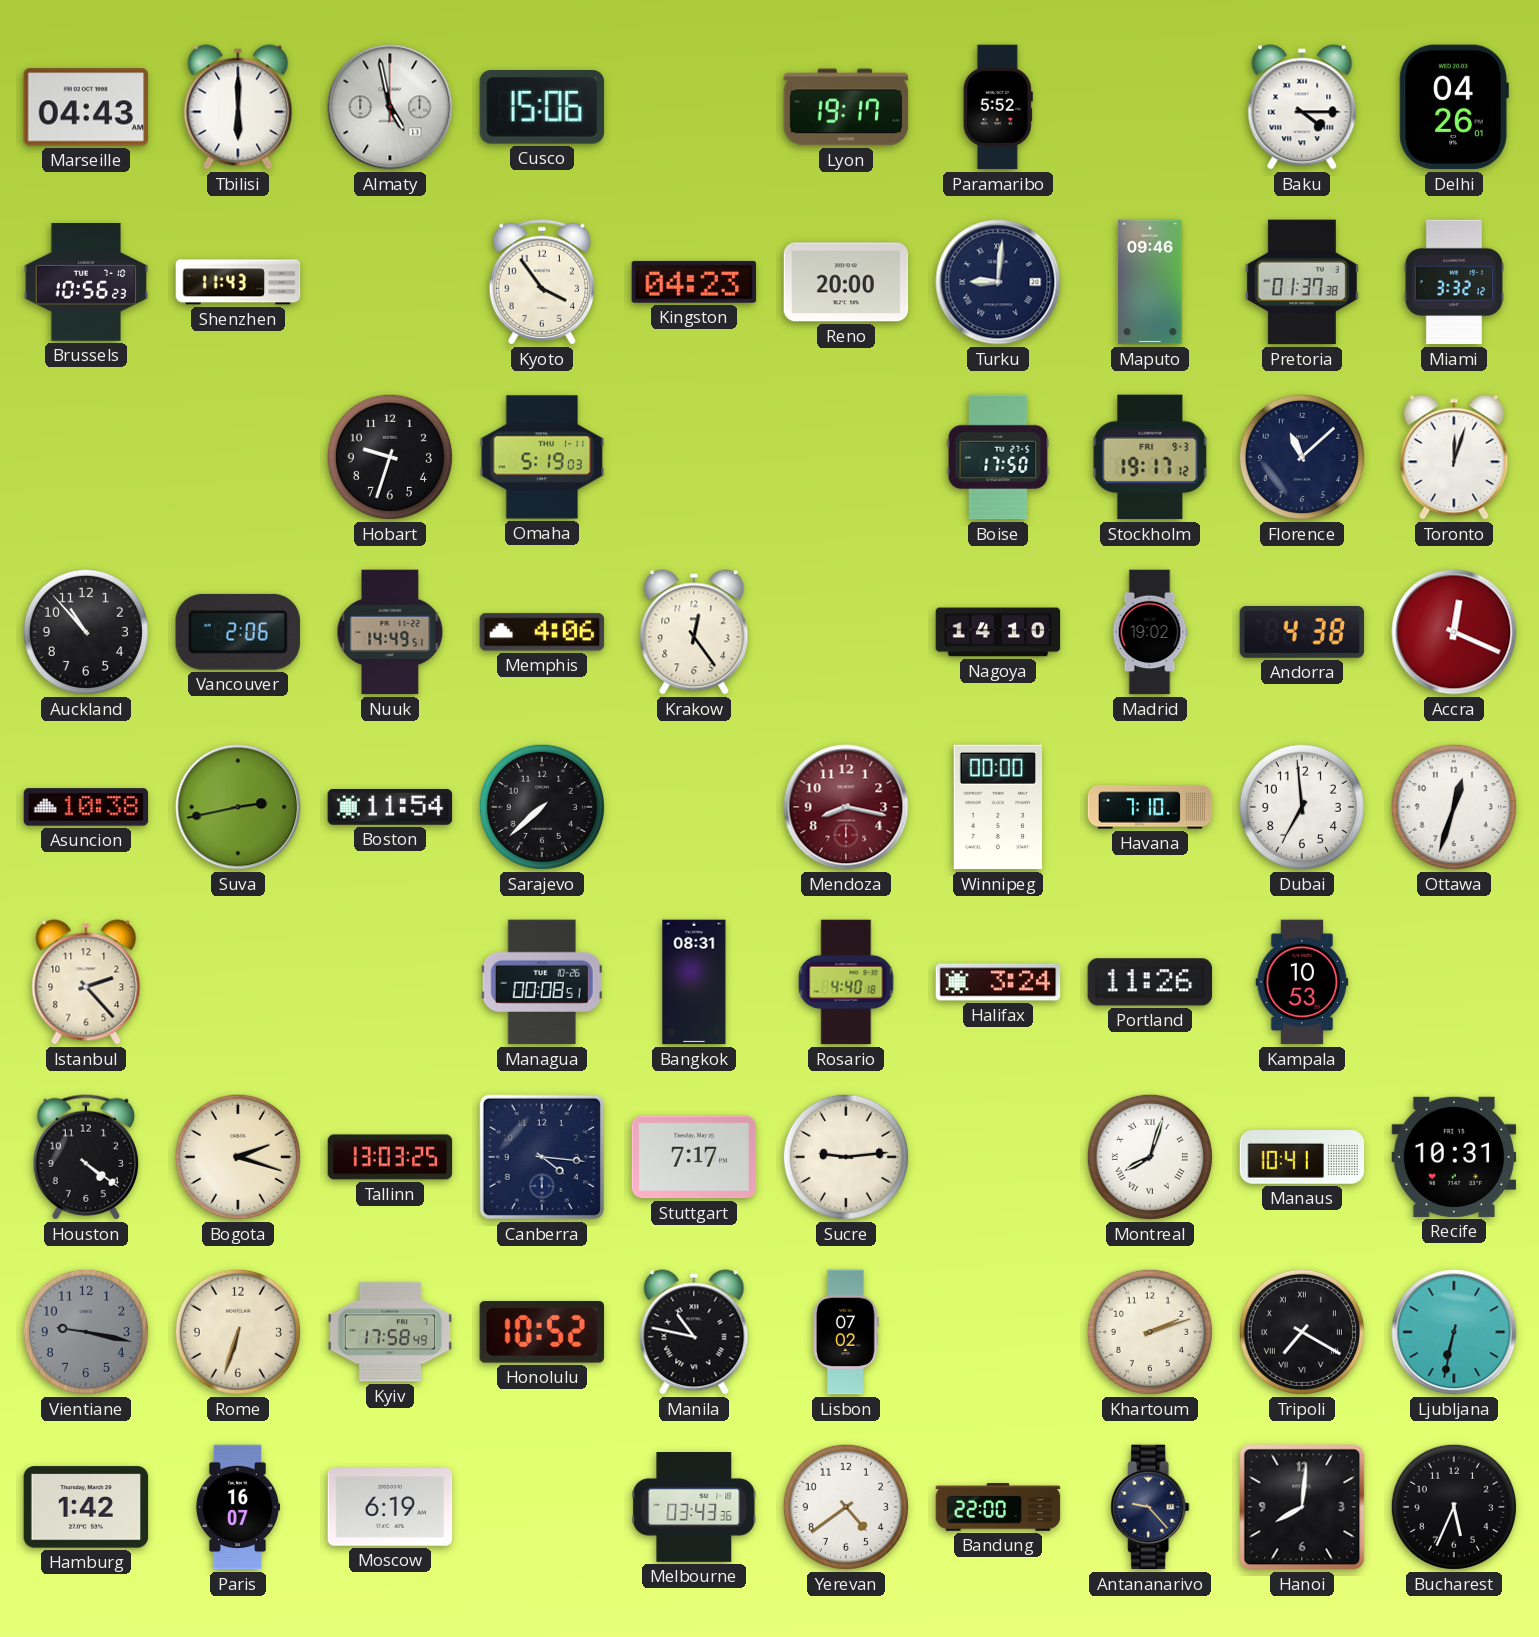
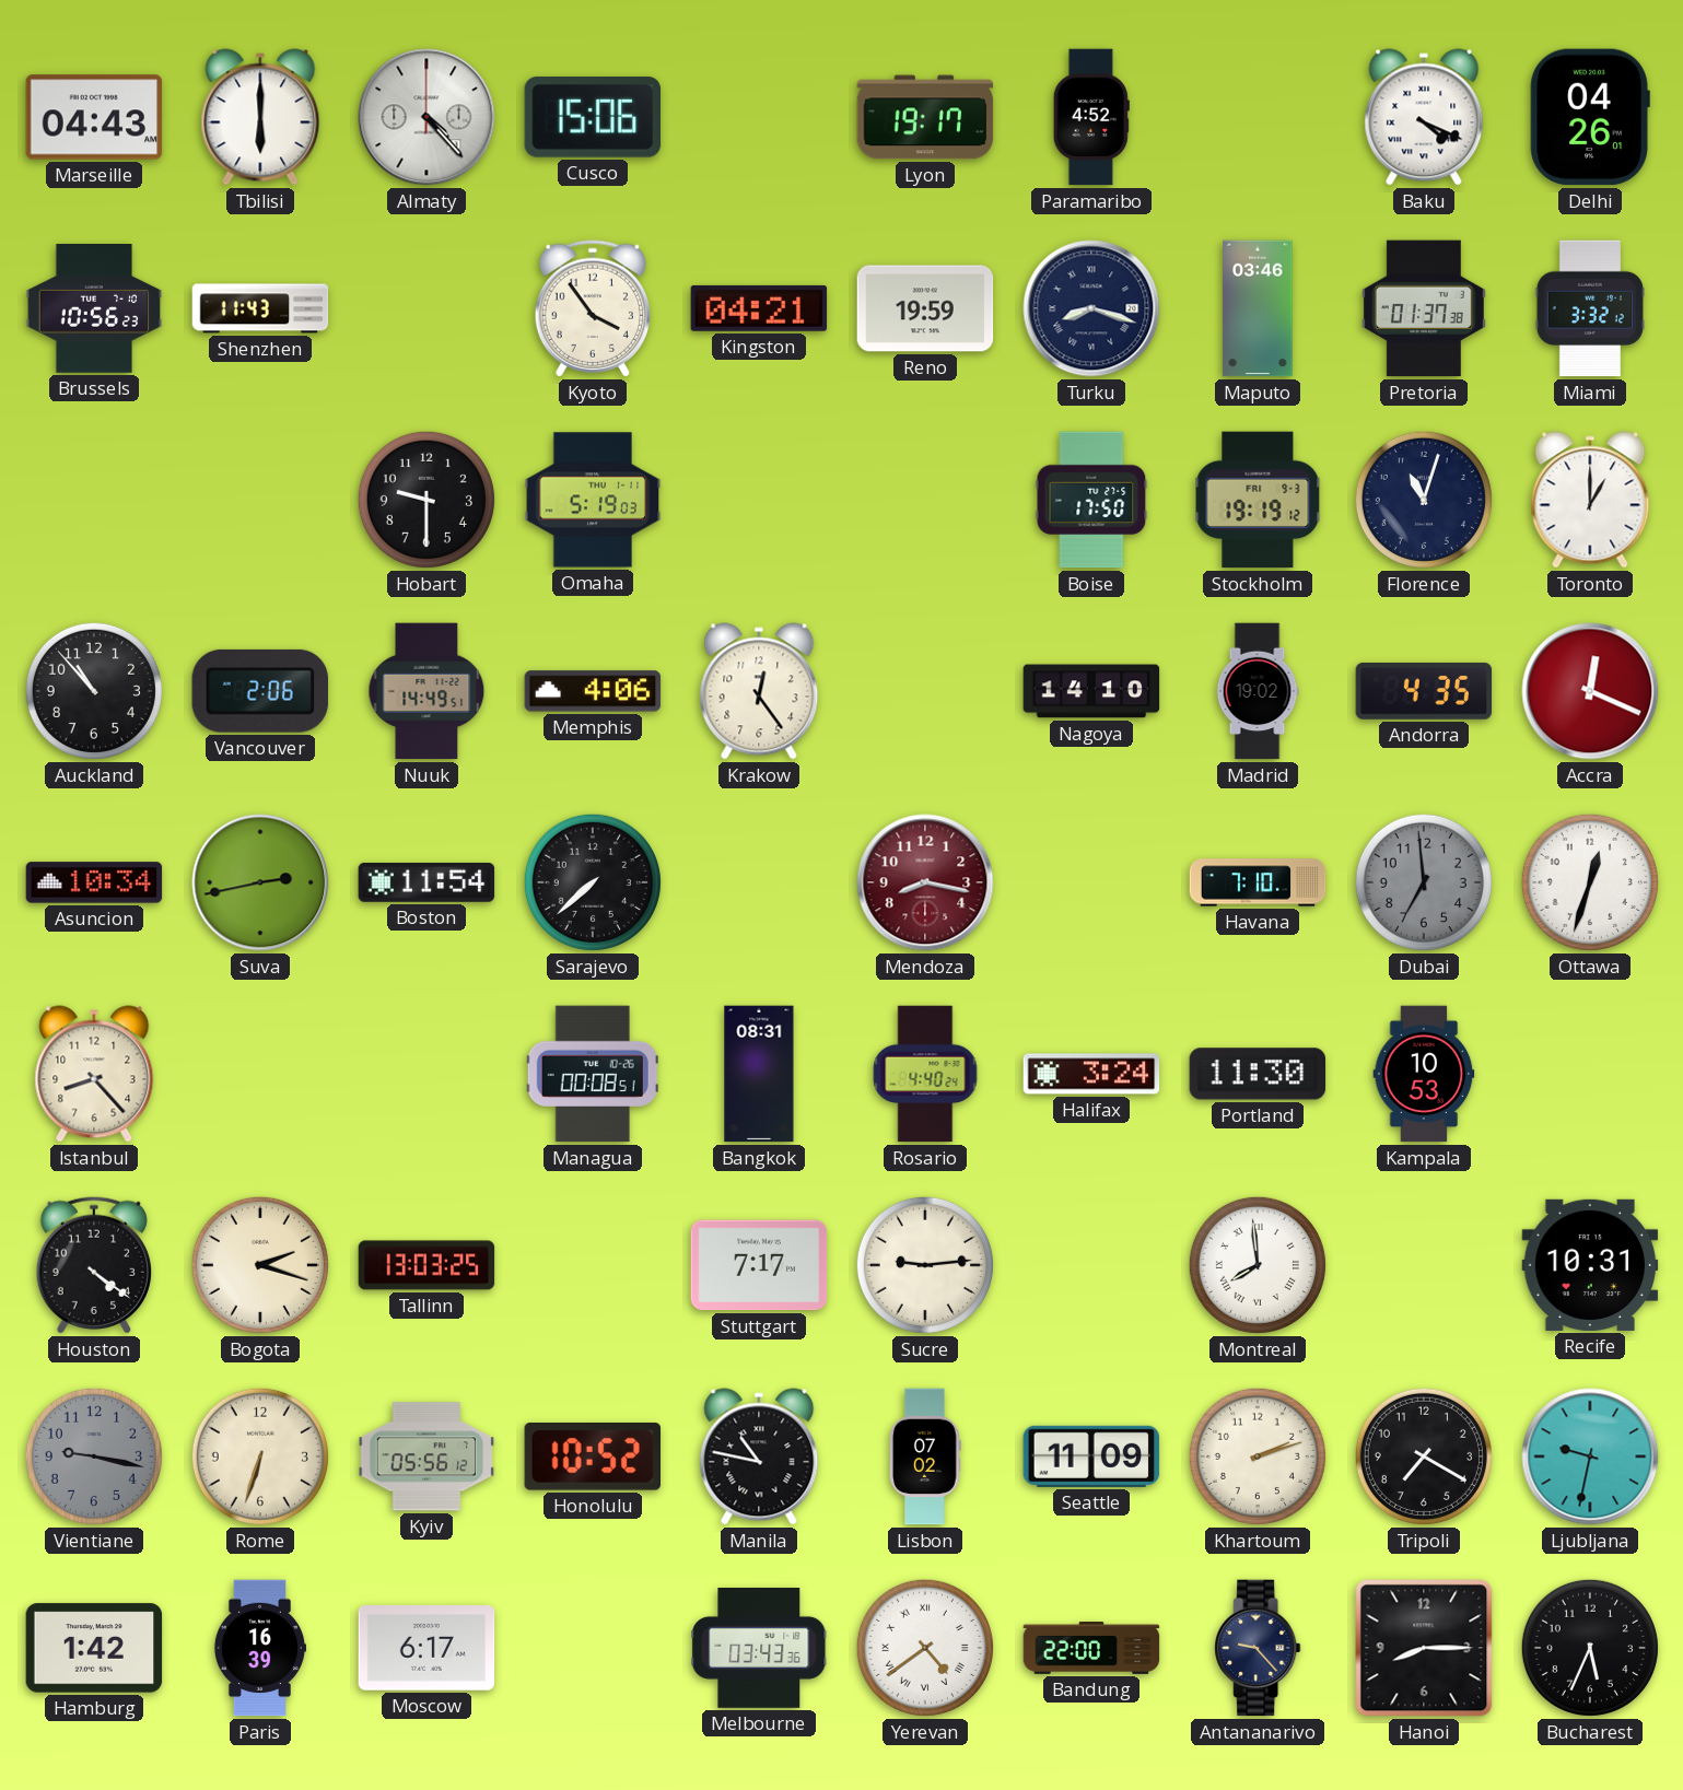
Almaty: 4:58 -> 4:23 (426, 117)
Paramaribo: 5:52 -> 4:52 (1091, 117)
Baku: 4:15 -> 4:19 (1424, 117)
Kingston: 04:23 -> 04:21 (759, 308)
Reno: 20:00 -> 19:59 (925, 308)
Turku: 9:01 -> 8:18 (1091, 308)
Maputo: 09:46 -> 03:46 (1258, 308)
Hobart: 9:33 -> 9:30 (426, 500)
Stockholm: 19:17 -> 19:19 (1258, 500)
Florence: 11:08 -> 11:03 (1424, 500)
Toronto: 12:03 -> 1:00 (1590, 500)
Andorra: 4:38 -> 4:35 (1424, 691)
Asuncion: 10:38 -> 10:34 (94, 882)
Winnipeg: 00:00 -> none (997, 807)
Dubai dial: white -> grey (1424, 882)
Istanbul: 2:23 -> 8:23 (94, 1074)
Rosario: 4:40:18 -> 4:40:24 (925, 1074)
Portland: 11:26 -> 11:30 (1258, 1074)
Canberra: 4:16 -> none (542, 1157)
Montreal: 8:03 -> 7:59 (1258, 1265)
Manaus: 10:41 -> none (1302, 1158)
Kyiv: 17:58 -> 05:56 (426, 1456)
Seattle: none -> 11:09 (1091, 1456)
Tripoli numerals: Roman -> Arabic (1424, 1456)
Ljubljana: 6:32 -> 9:32 (1590, 1456)
Paris: 16:07 -> 16:39 (259, 1648)
Moscow: 6:19 -> 6:17 (426, 1649)
Yerevan numerals: Arabic -> Roman (925, 1648)
Hanoi: 8:01 -> 8:15 (1424, 1648)
